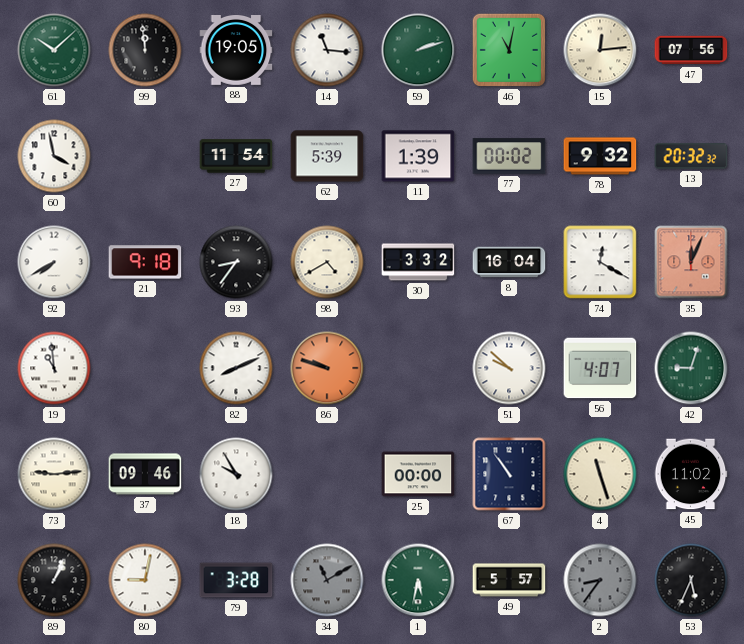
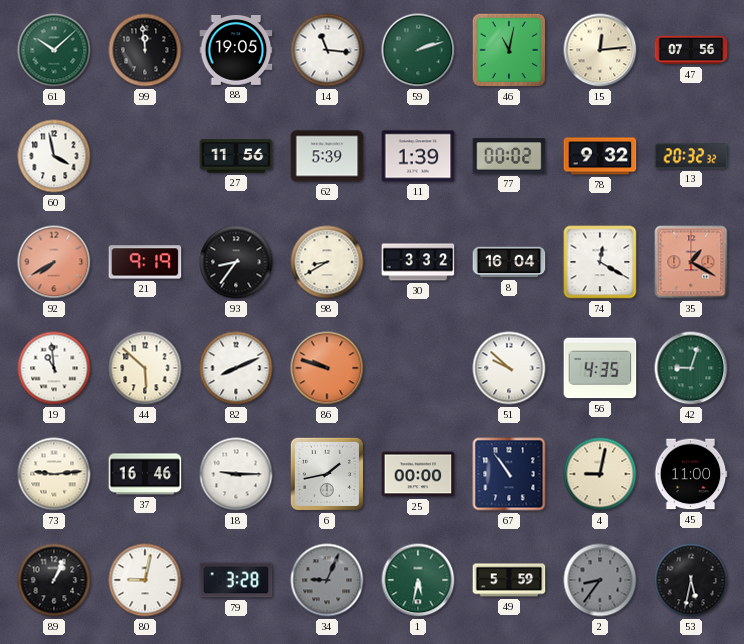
27: 11:54 -> 11:56 (236, 156)
92 dial: white -> salmon (54, 262)
21: 9:18 -> 9:19 (145, 262)
98: 4:40 -> 8:40 (327, 262)
35: 12:04 -> 1:20 (691, 262)
44: none -> 5:52 (145, 368)
56: 4:07 -> 4:35 (600, 368)
37: 09:46 -> 16:46 (145, 474)
18: 9:55 -> 9:15 (236, 474)
6: none -> 1:43 (327, 474)
4: 11:27 -> 9:02 (600, 474)
45: 11:02 -> 11:00 (691, 474)
34: 11:10 -> 9:04 (327, 580)
49: 5:57 -> 5:59 (509, 580)
53: 5:34 -> 5:32 (691, 580)
